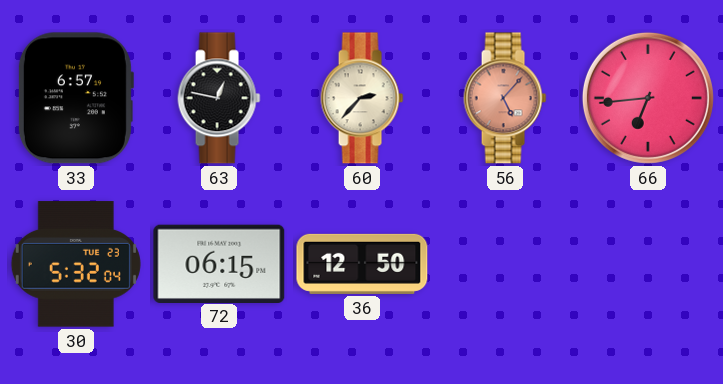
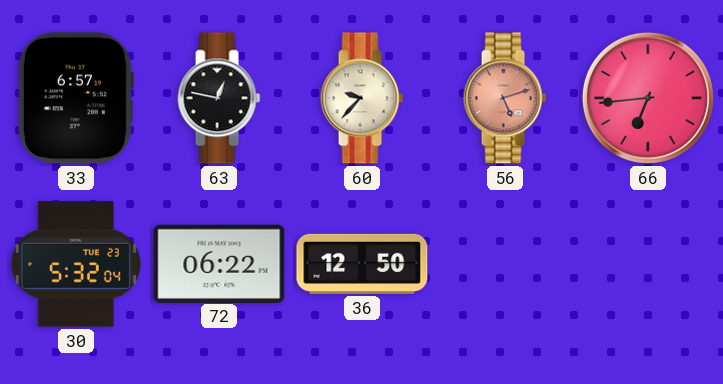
60: 2:37 -> 9:37 (362, 98)
56: 5:07 -> 5:12 (505, 98)
72: 06:15 -> 06:22 (219, 263)
